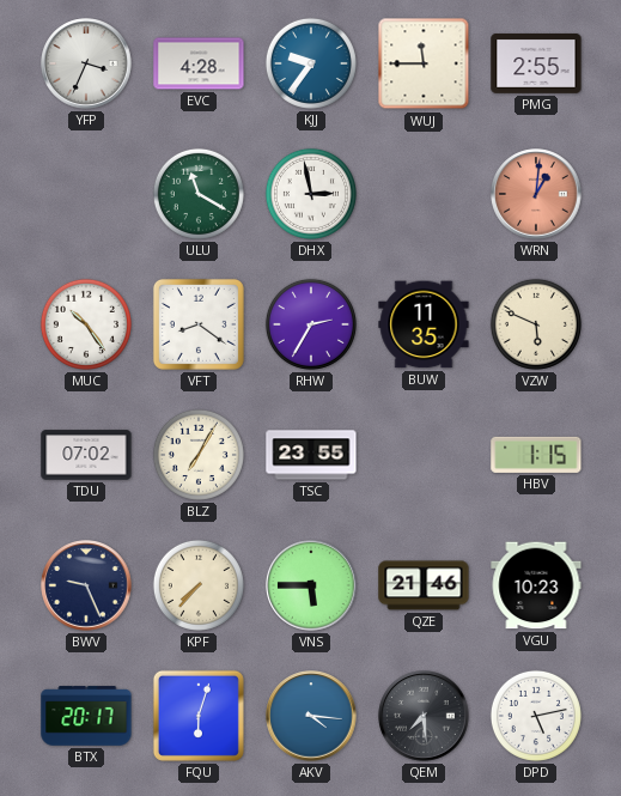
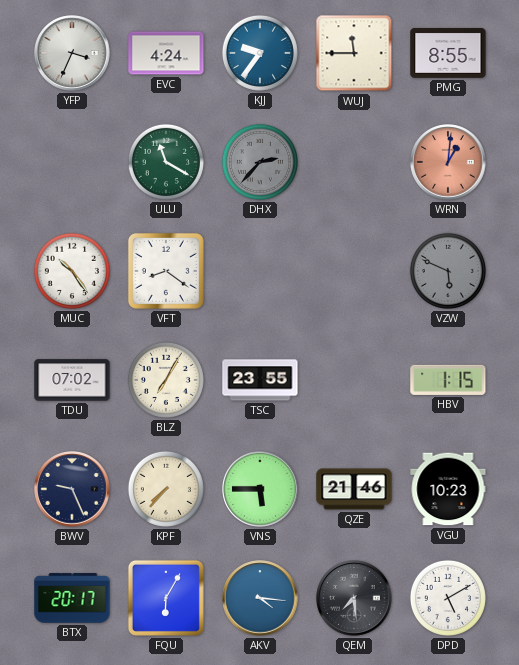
EVC: 4:28 -> 4:24 (166, 53)
PMG: 2:55 -> 8:55 (448, 53)
DHX: 2:58 -> 2:37 (260, 162)
DHX dial: white -> grey (260, 162)
RHW: 2:35 -> none (311, 324)
BUW: 11:35 -> none (424, 324)
VZW dial: cream -> grey (448, 271)
FQU: 6:03 -> 6:05 (166, 598)
DPD: 5:13 -> 5:10 (448, 598)
